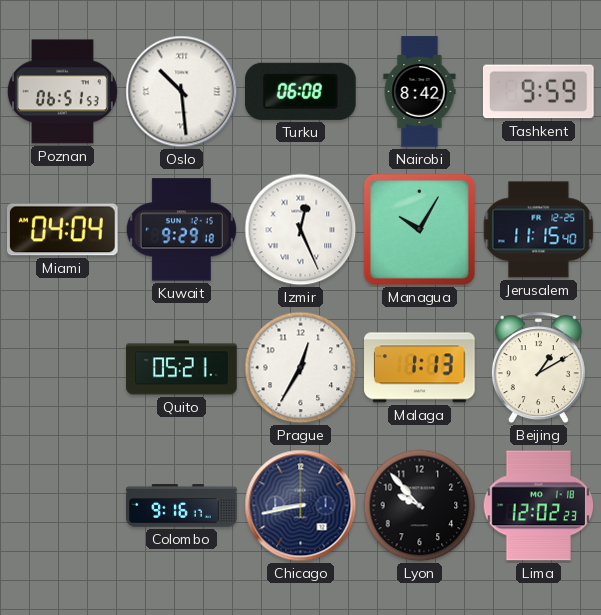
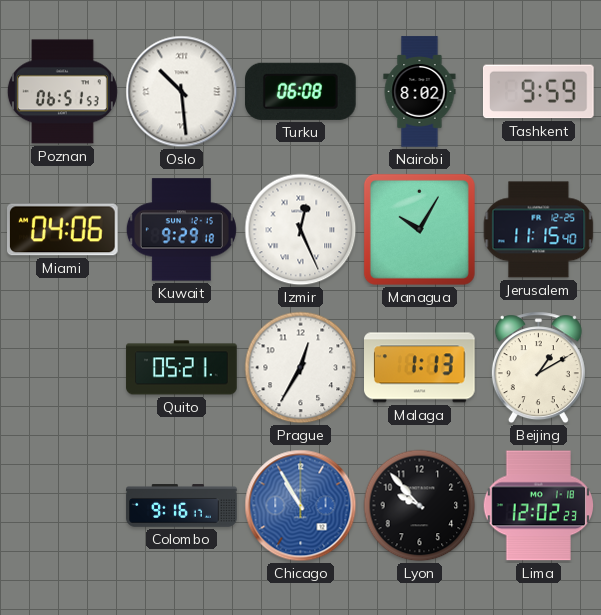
Nairobi: 8:42 -> 8:02 (420, 92)
Miami: 04:04 -> 04:06 (63, 230)
Chicago: 8:43 -> 10:55 (301, 506)
Chicago dial: navy -> blue (301, 506)
